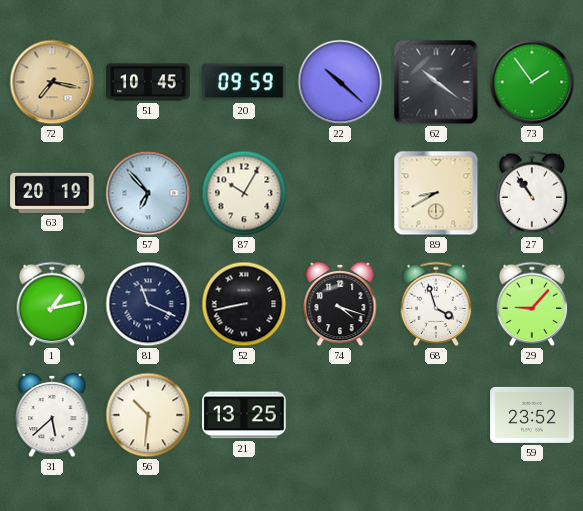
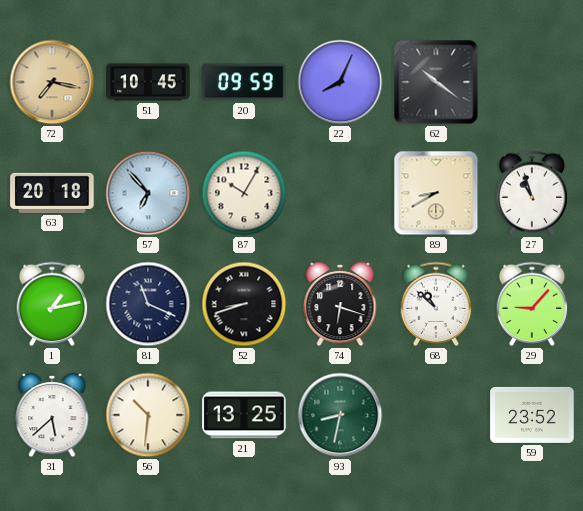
22: 10:22 -> 8:04 (340, 82)
73: 1:54 -> none (532, 82)
63: 20:19 -> 20:18 (52, 193)
27: 10:54 -> 10:57 (532, 193)
52: 8:43 -> 8:42 (244, 304)
74: 4:18 -> 6:18 (340, 304)
68: 3:57 -> 10:52 (436, 304)
93: none -> 8:32 (340, 415)
